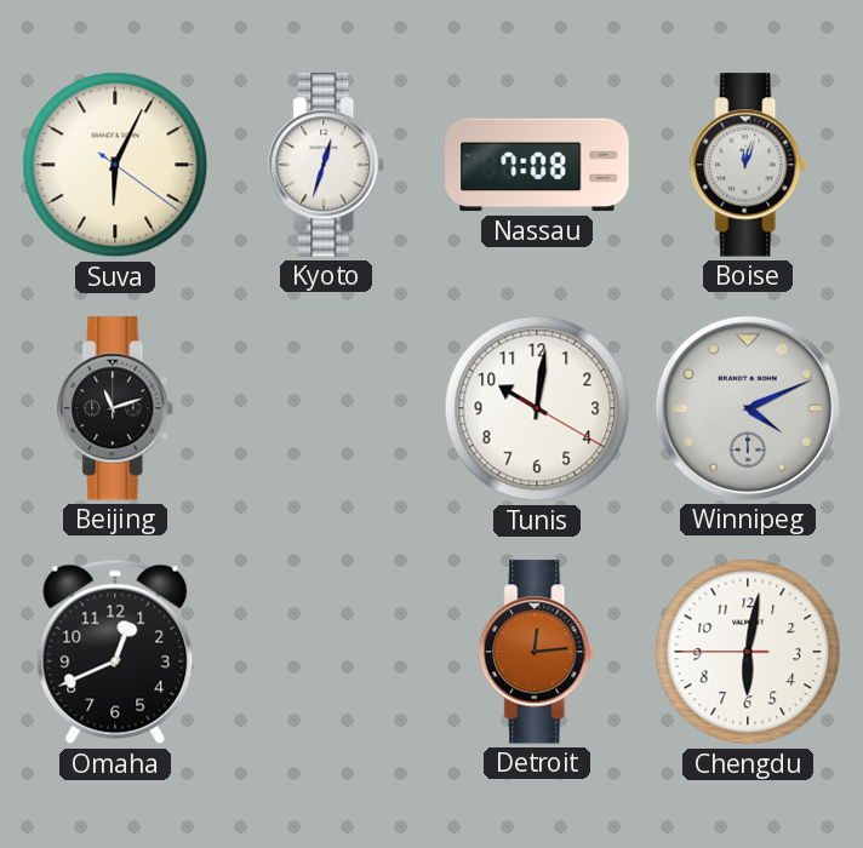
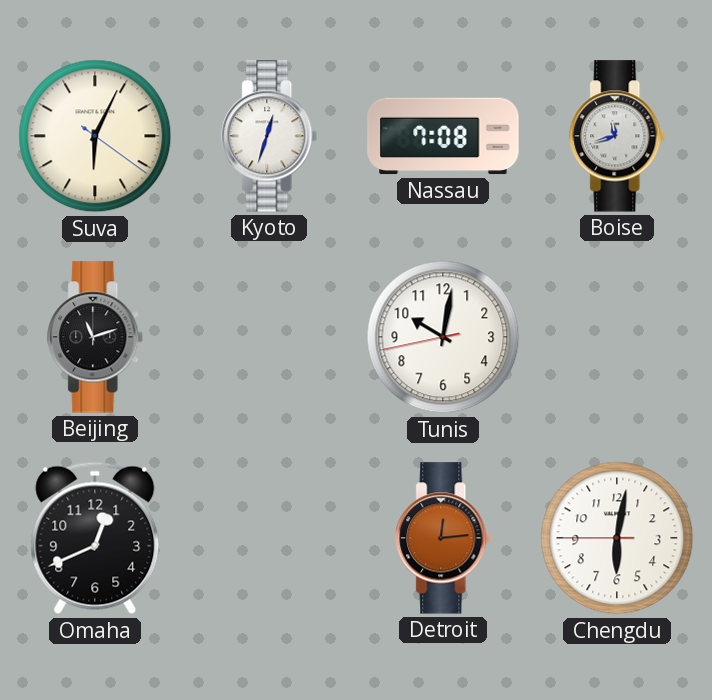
Boise: 12:03 -> 11:42 (618, 136)
Tunis: 10:01:20 -> 10:01:43 (443, 337)
Winnipeg: 4:11 -> none (748, 408)
